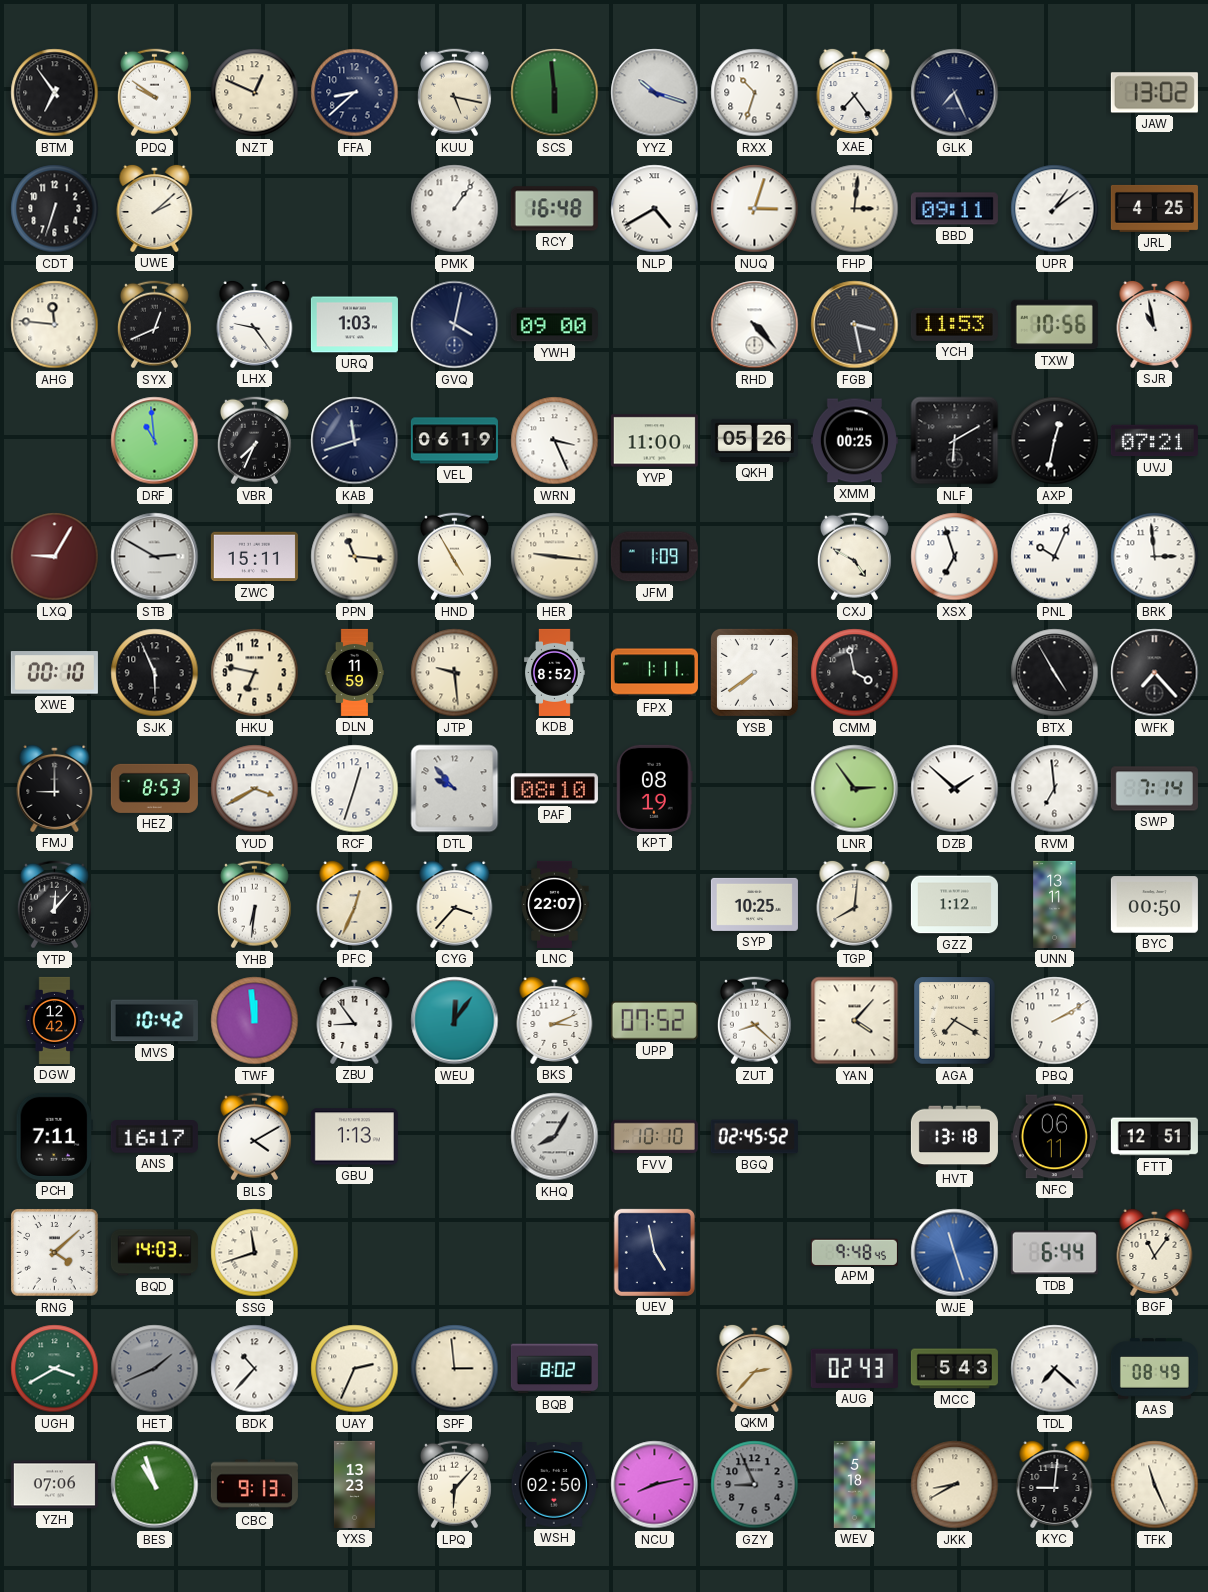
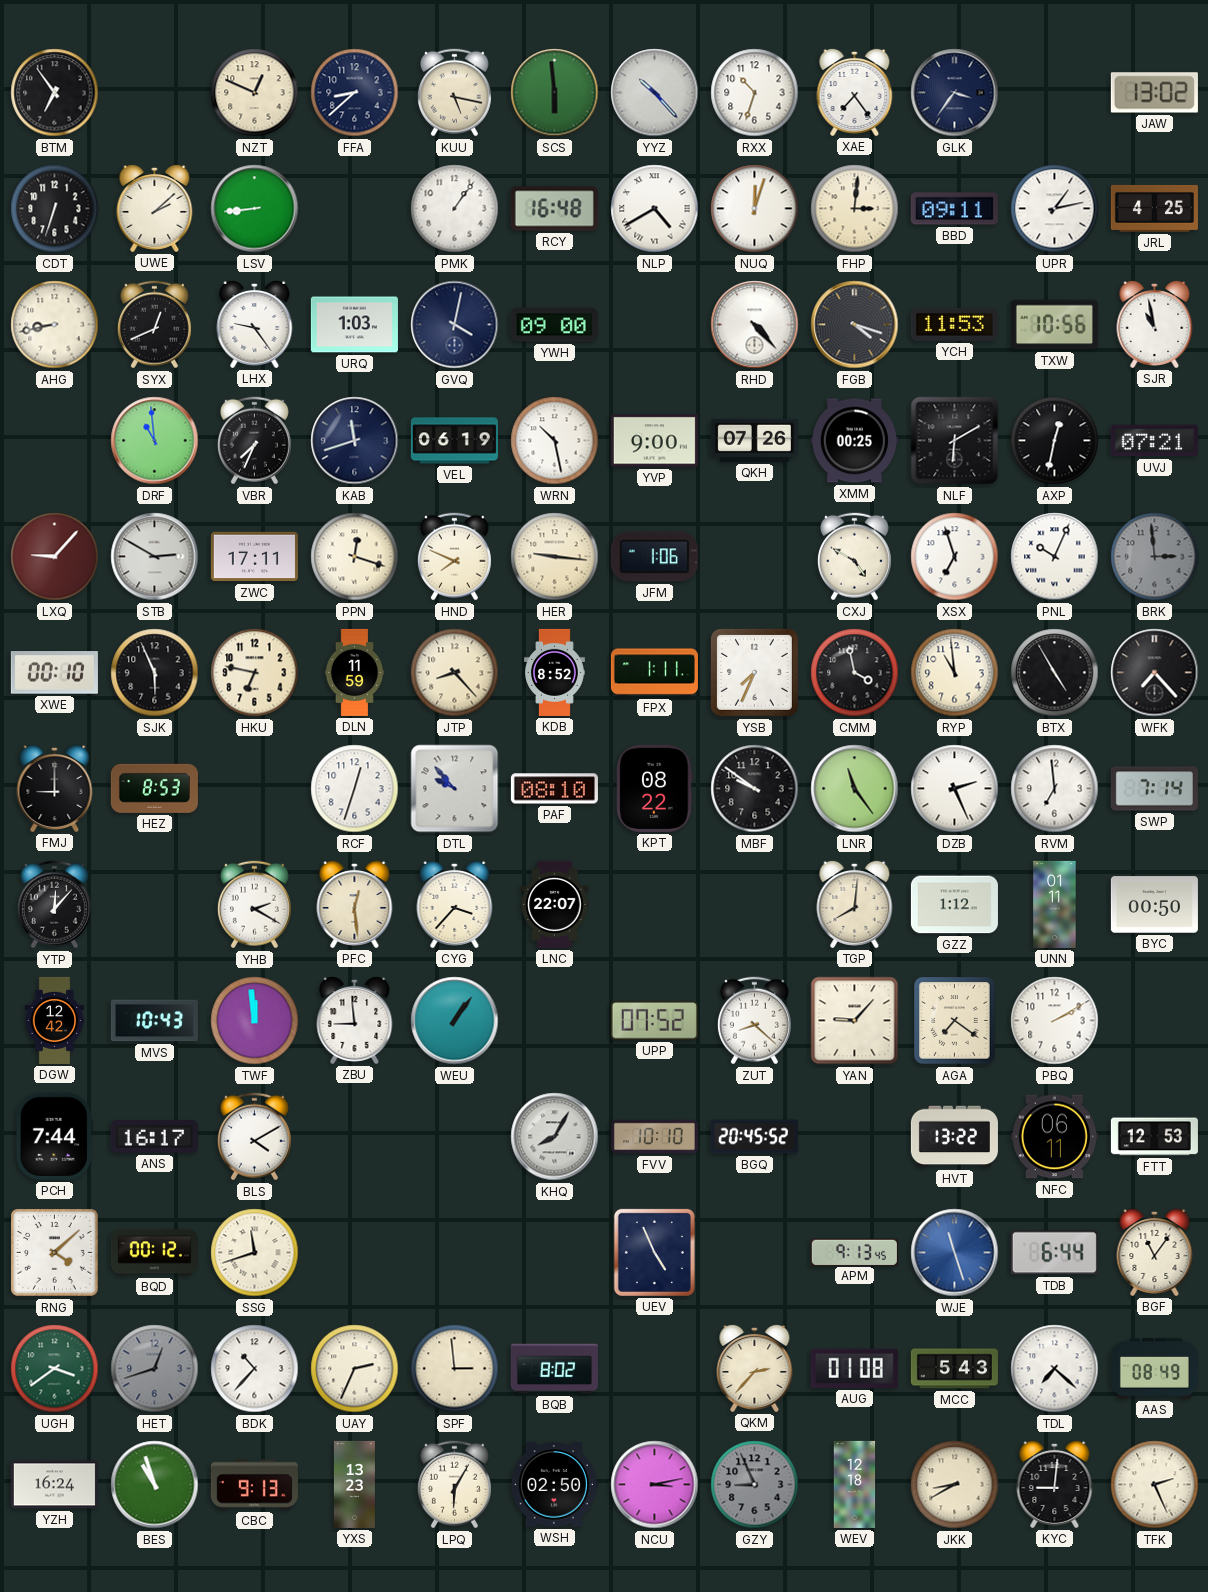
PDQ: 9:51 -> none (154, 93)
YYZ: 10:18 -> 10:23 (655, 93)
GLK: 7:26 -> 3:36 (955, 93)
LSV: none -> 8:44 (255, 209)
NUQ: 3:03 -> 12:03 (755, 209)
UPR: 1:09 -> 1:13 (1055, 209)
AHG: 11:46 -> 8:43 (55, 325)
FGB: 3:28 -> 4:18 (855, 325)
WRN: 3:26 -> 10:28 (555, 441)
YVP: 11:00 -> 9:00 (654, 441)
QKH: 05:26 -> 07:26 (754, 440)
LXQ: 9:05 -> 9:07 (55, 557)
ZWC: 15:11 -> 17:11 (254, 557)
PPN: 11:16 -> 12:18 (355, 557)
HND: 4:55 -> 7:49 (454, 557)
JFM: 1:09 -> 1:06 (654, 557)
BRK dial: white -> grey (1155, 557)
JTP: 9:29 -> 8:23 (455, 673)
YSB: 7:39 -> 7:34 (754, 672)
RYP: none -> 10:59 (955, 673)
YUD: 3:40 -> none (255, 789)
KPT: 08:19 -> 08:22 (655, 788)
MBF: none -> 9:51 (755, 789)
LNR: 2:54 -> 11:24 (855, 789)
DZB: 1:52 -> 2:26 (955, 789)
YHB: 6:31 -> 2:20 (254, 905)
PFC: 12:34 -> 12:29 (355, 904)
SYP: 10:25 -> none (754, 904)
UNN: 13:11 -> 01:11 (1055, 904)
MVS: 10:42 -> 10:43 (154, 1021)
ZBU: 8:54 -> 8:59 (355, 1020)
WEU: 12:06 -> 1:06 (455, 1021)
BKS: 3:11 -> none (555, 1020)
YAN: 4:07 -> 9:07 (855, 1021)
AGA: 7:20 -> 7:21 (955, 1021)
PCH: 7:11 -> 7:44 (55, 1136)
GBU: 1:13 -> none (354, 1137)
BGQ: 02:45 -> 20:45 (754, 1137)
HVT: 13:18 -> 13:22 (954, 1137)
FTT: 12:51 -> 12:53 (1154, 1137)
BQD: 14:03 -> 00:12 (154, 1253)
UEV: 4:58 -> 4:56 (654, 1252)
APM: 9:48 -> 9:13 (854, 1252)
UGH: 3:40 -> 3:39 (55, 1369)
HET: 1:41 -> 12:42 (155, 1369)
AUG: 02:43 -> 01:08 (854, 1368)
YZH: 07:06 -> 16:24 (54, 1485)
LPQ: 6:07 -> 6:05 (454, 1485)
NCU: 8:13 -> 3:13 (655, 1485)
WEV: 5:18 -> 12:18 (855, 1484)
TFK: 11:26 -> 2:26 (1155, 1485)
